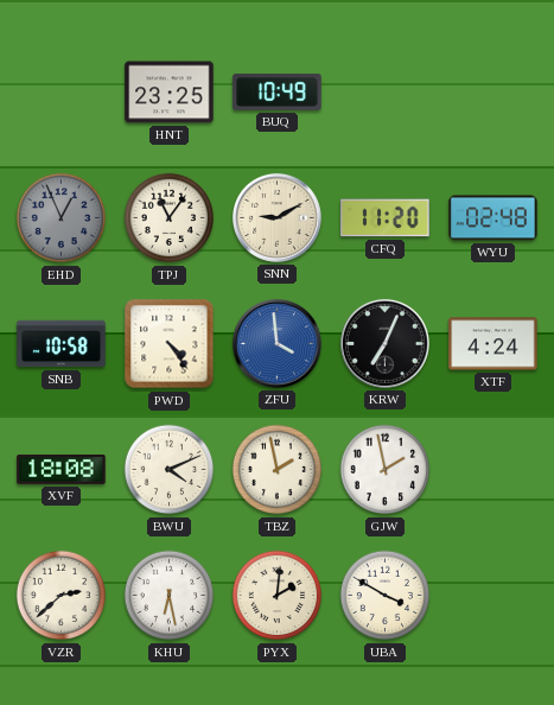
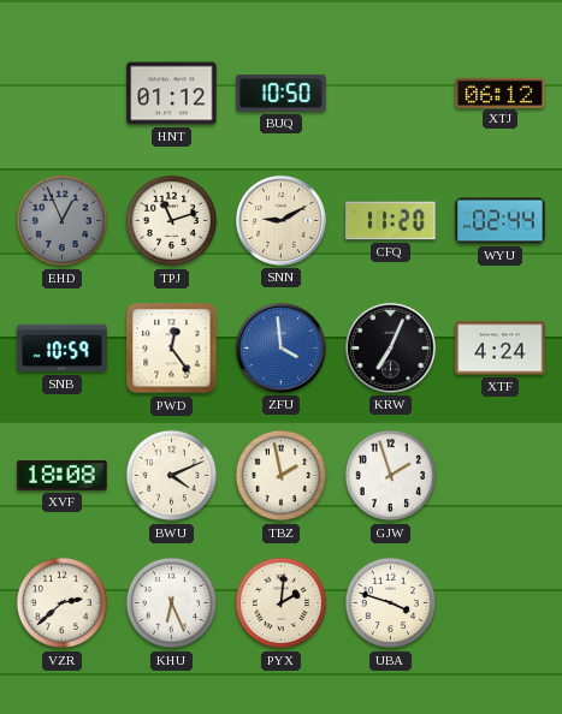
HNT: 23:25 -> 01:12 (172, 94)
BUQ: 10:49 -> 10:50 (282, 94)
XTJ: none -> 06:12 (501, 93)
TPJ: 11:06 -> 11:12 (172, 221)
WYU: 02:48 -> 02:44 (501, 221)
SNB: 10:58 -> 10:59 (63, 349)
PWD: 4:24 -> 12:24 (172, 349)
GJW: 1:58 -> 1:57 (391, 476)
KHU: 6:28 -> 6:26 (172, 603)
UBA: 3:50 -> 3:48 (391, 603)
